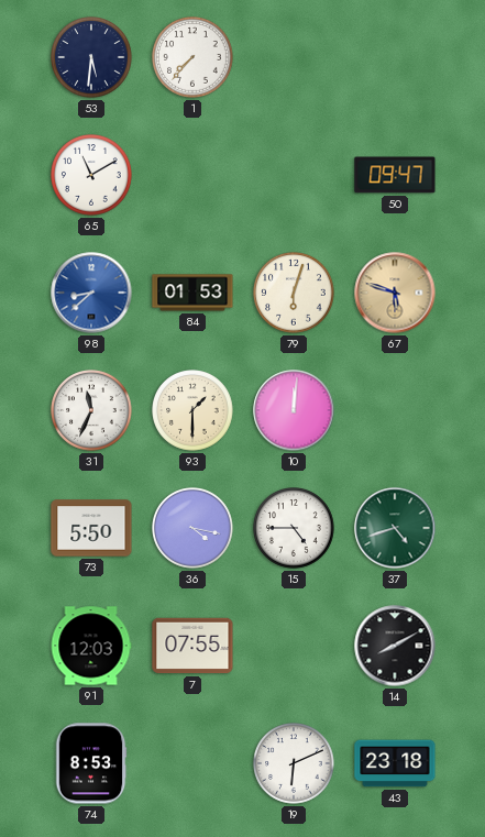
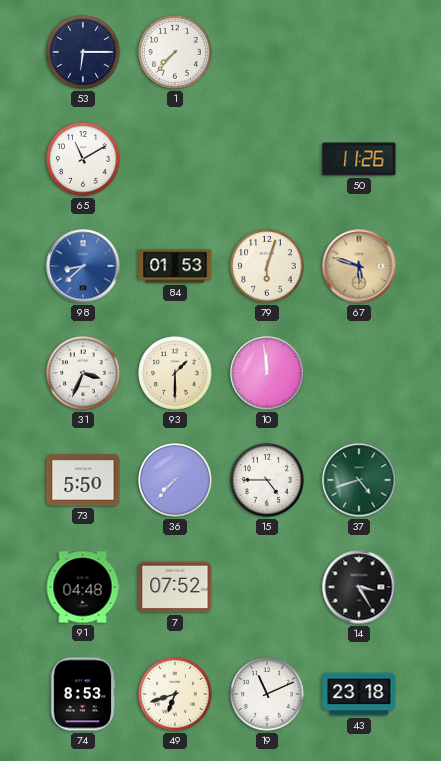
53: 5:31 -> 6:15 (83, 52)
50: 09:47 -> 11:26 (359, 159)
31: 11:34 -> 3:34 (83, 373)
10: 12:01 -> 11:59 (267, 373)
36: 4:17 -> 7:37 (175, 480)
91: 12:03 -> 04:48 (83, 587)
7: 07:55 -> 07:52 (175, 587)
14: 8:10 -> 3:25 (359, 587)
49: none -> 6:42 (175, 694)
19: 6:11 -> 11:11 (267, 694)
